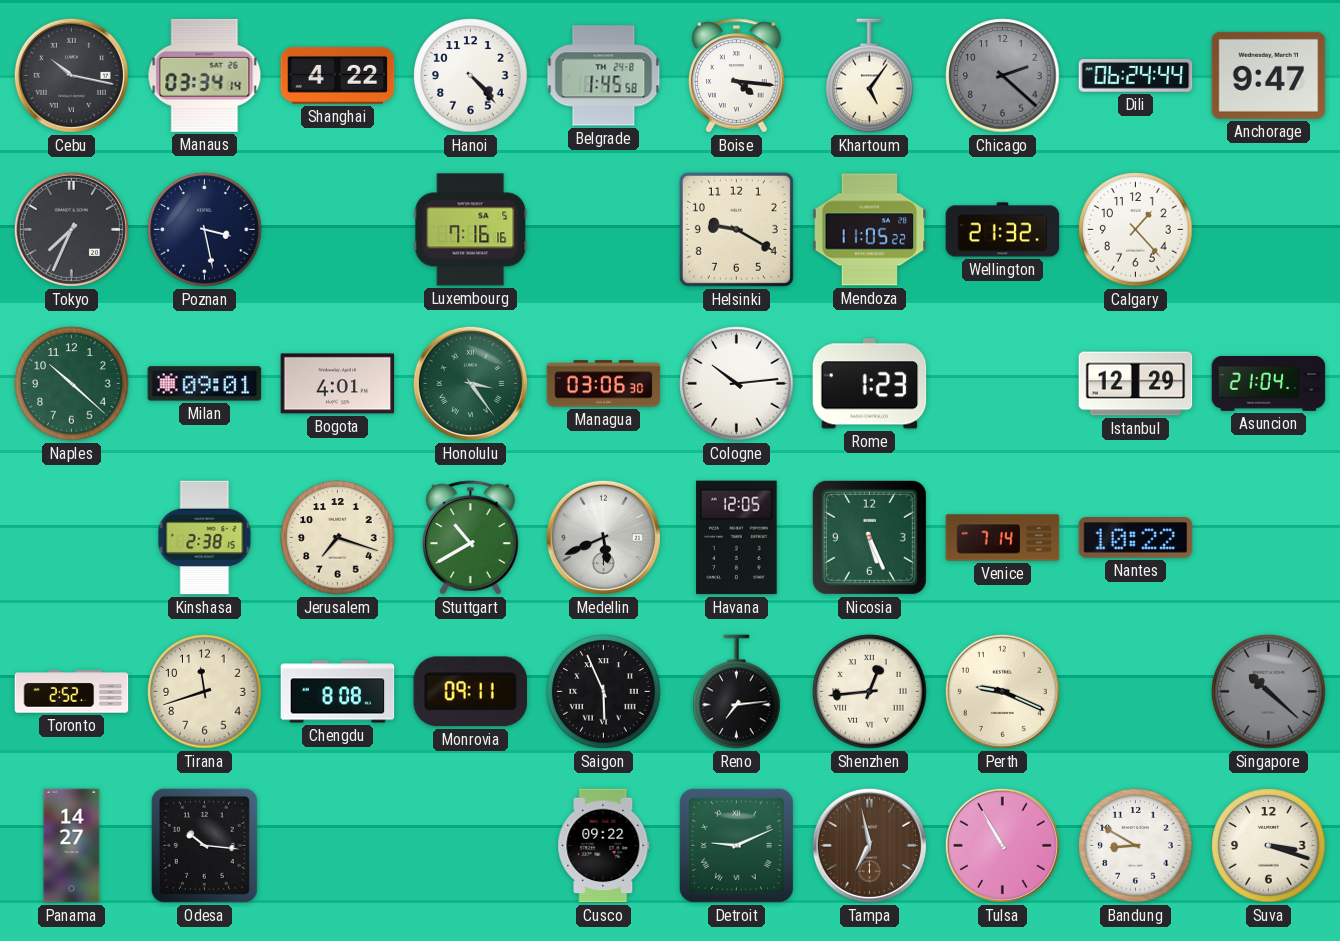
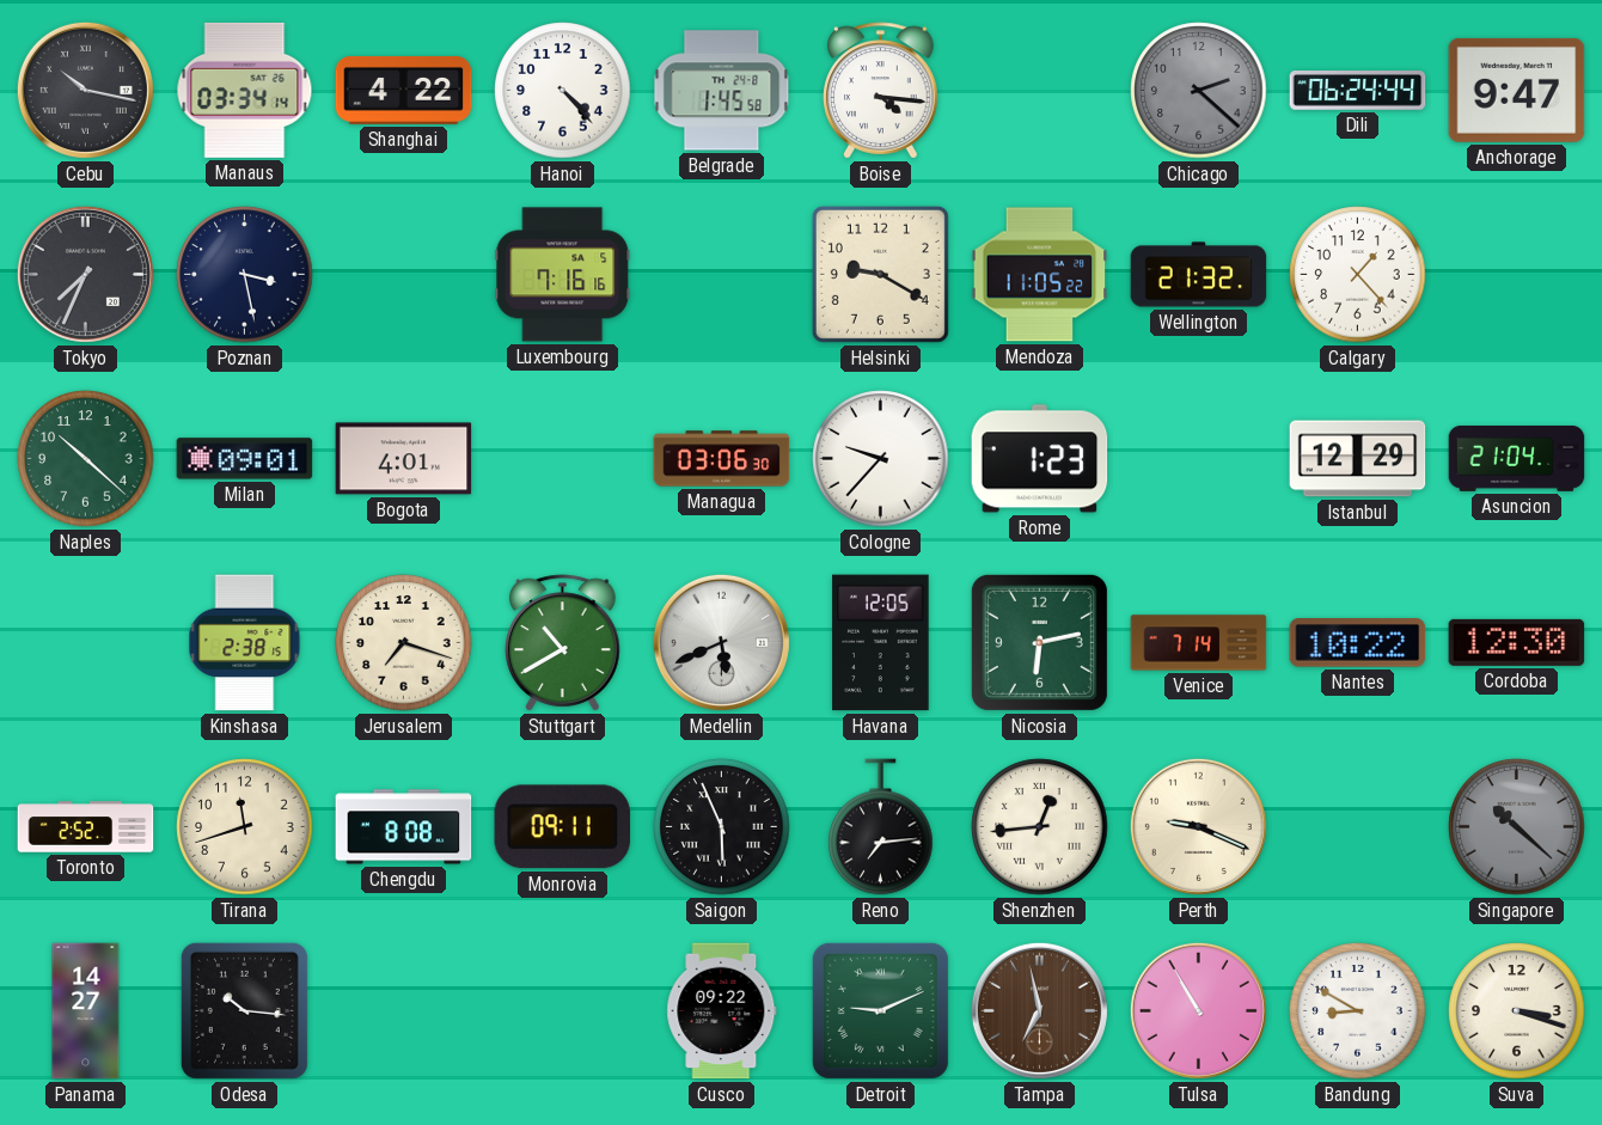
Khartoum: 5:06 -> none (870, 76)
Honolulu: 3:24 -> none (470, 383)
Cologne: 10:14 -> 9:37 (881, 459)
Nicosia: 5:26 -> 6:13 (1039, 642)
Cordoba: none -> 12:30 (1517, 642)
